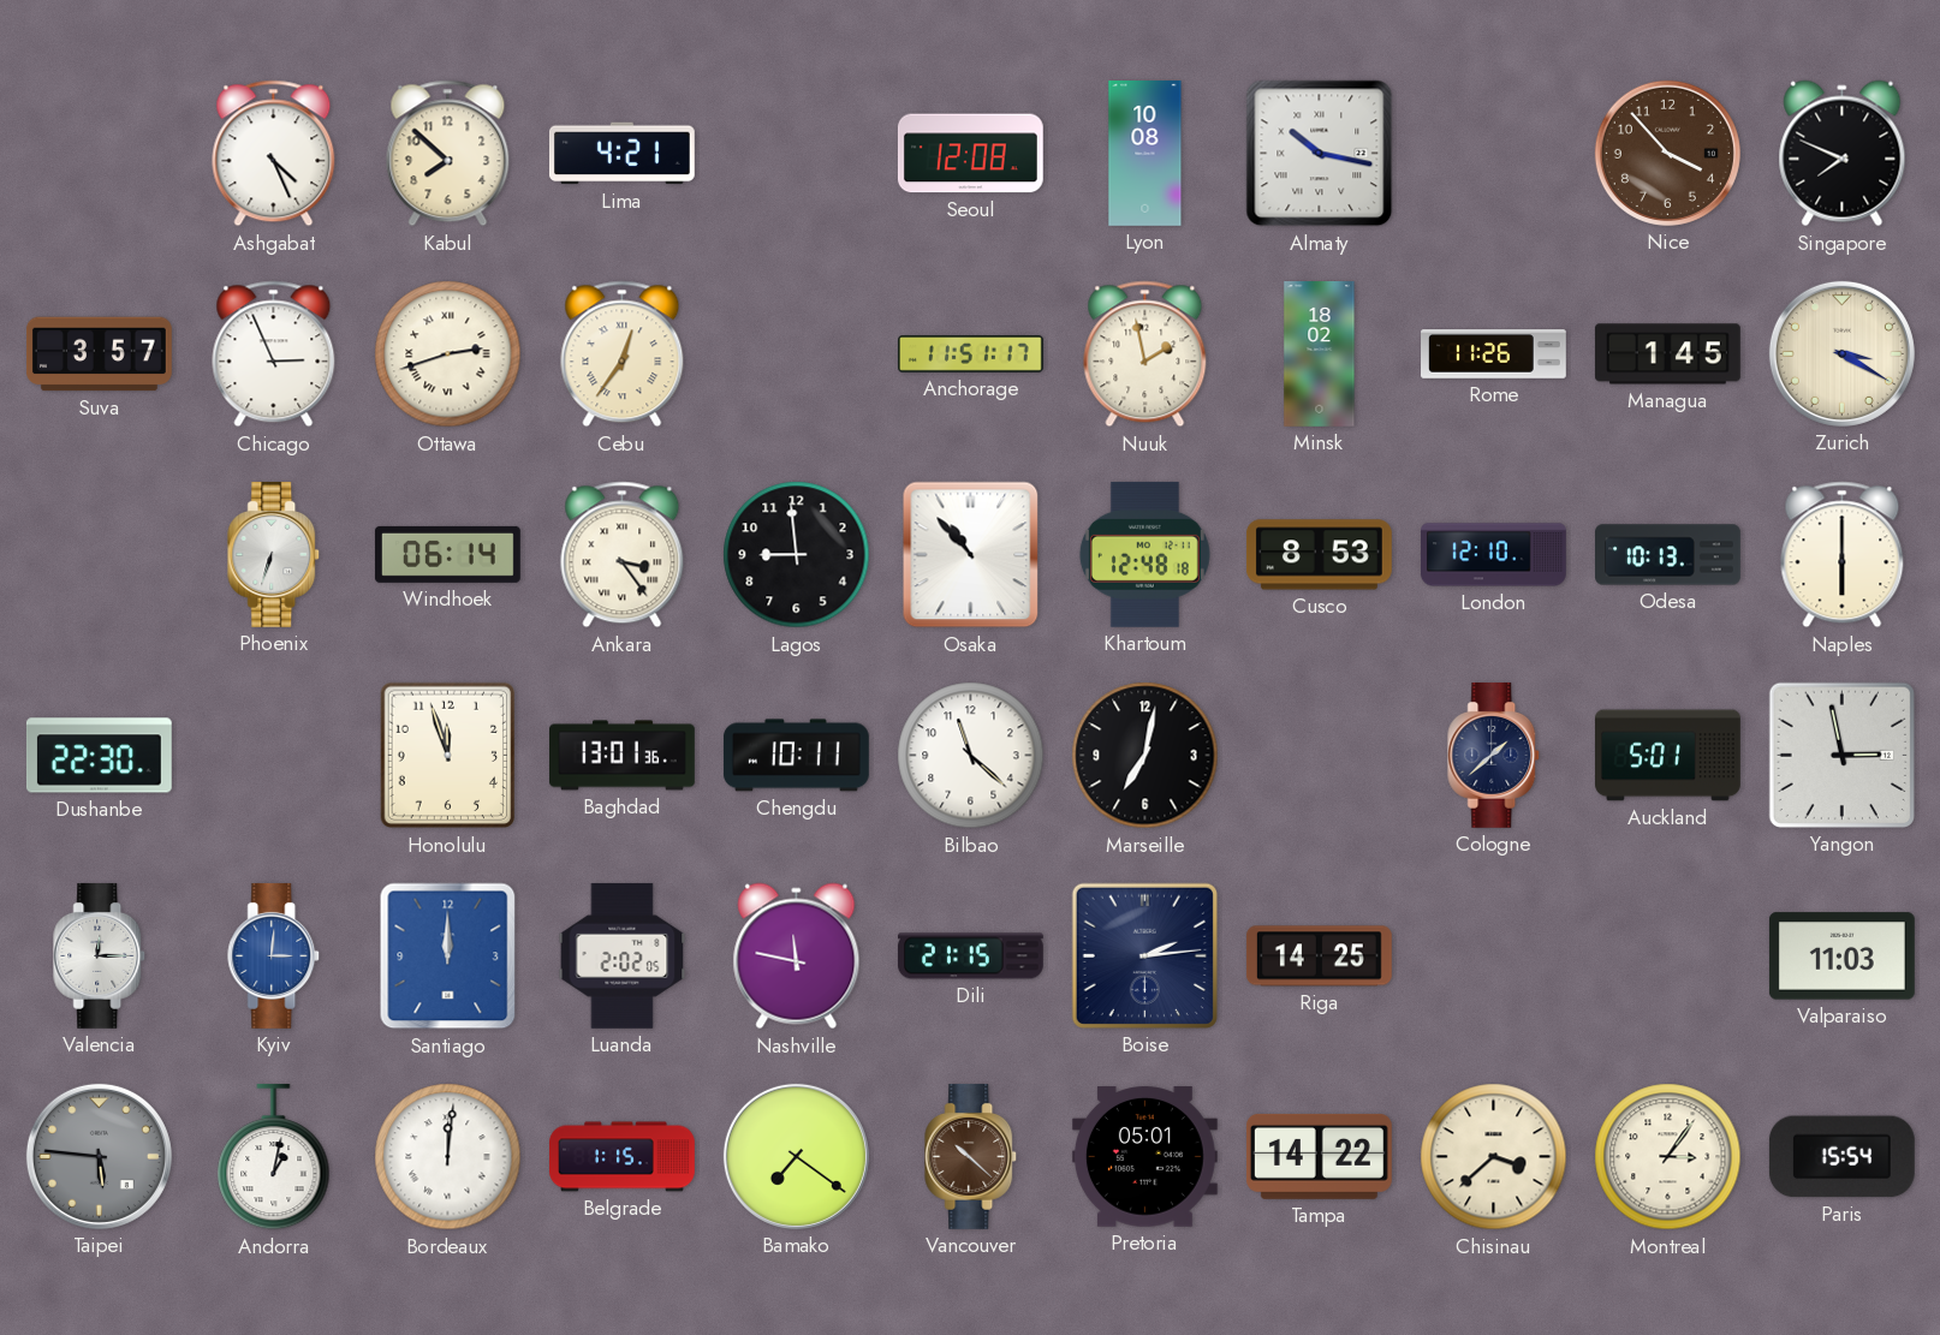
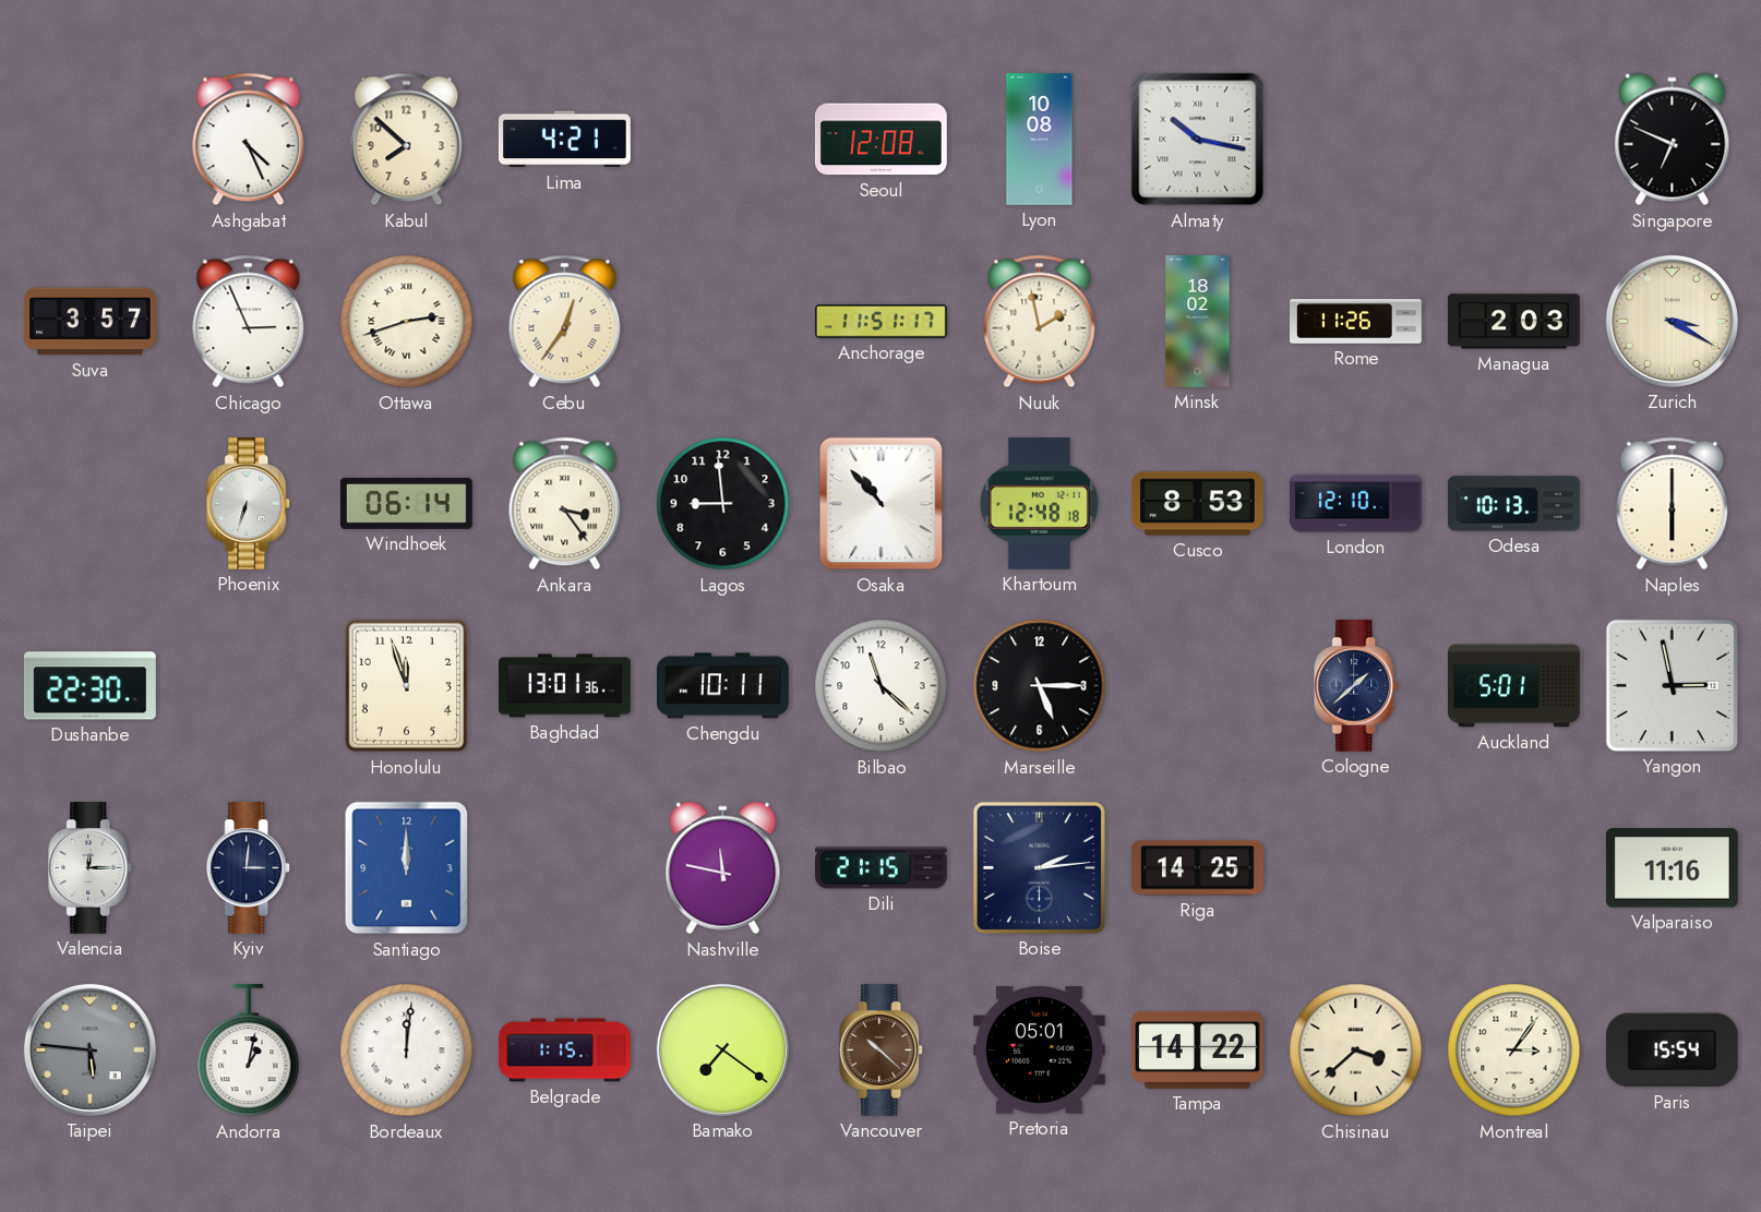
Nice: 3:53 -> none (1667, 153)
Singapore: 7:49 -> 6:49 (1673, 140)
Managua: 1:45 -> 2:03 (1513, 322)
Marseille: 7:02 -> 5:15 (1040, 686)
Kyiv dial: blue -> navy (249, 867)
Luanda: 2:02 -> none (623, 955)
Valparaiso: 11:03 -> 11:16 (1672, 868)
